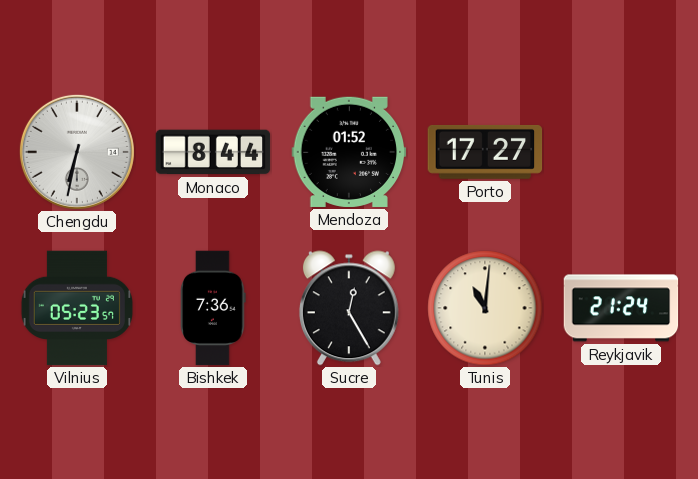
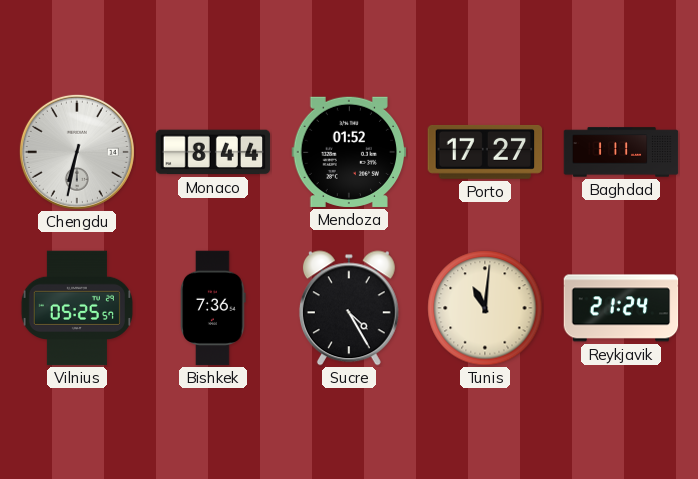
Baghdad: none -> 1:11 (621, 152)
Vilnius: 05:23 -> 05:25 (77, 308)
Sucre: 12:25 -> 4:25 (349, 308)
